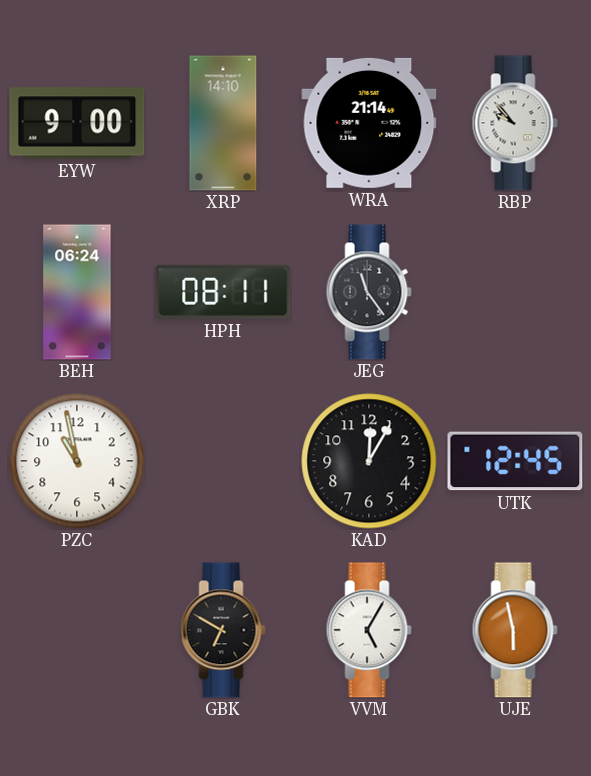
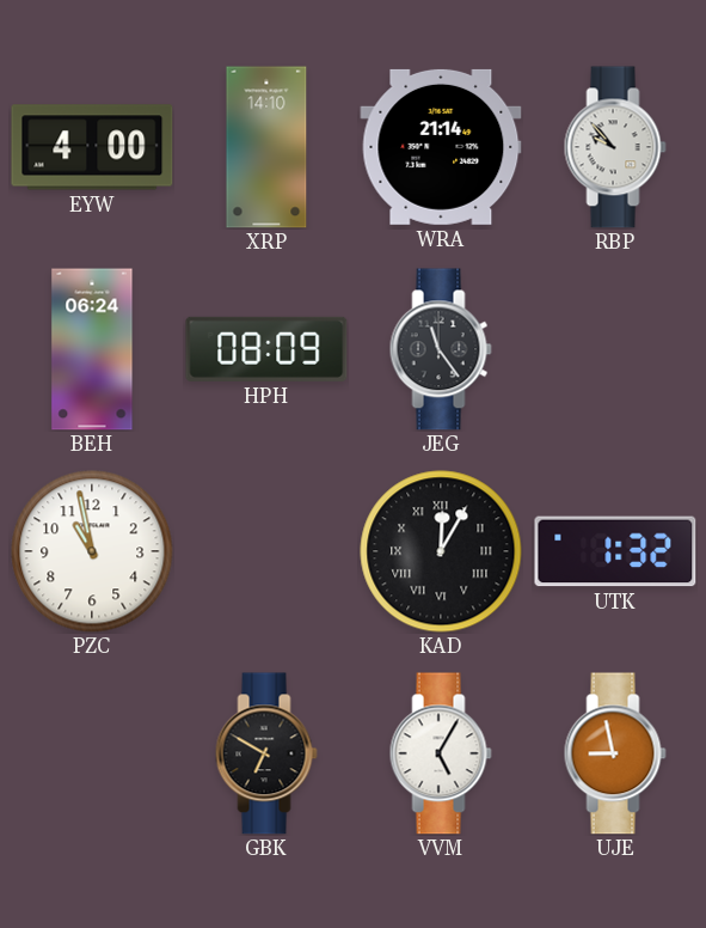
EYW: 9:00 -> 4:00 (92, 147)
HPH: 08:11 -> 08:09 (266, 349)
KAD numerals: Arabic -> Roman (441, 551)
UTK: 12:45 -> 1:32 (615, 551)
UJE: 5:58 -> 8:58 (615, 753)
